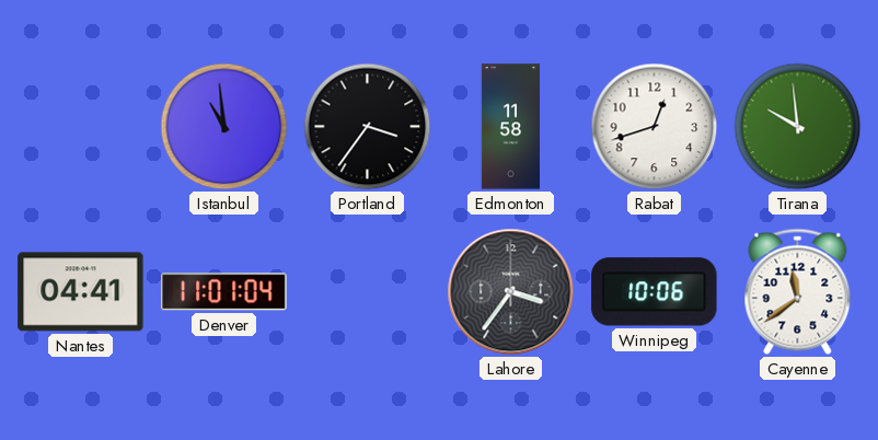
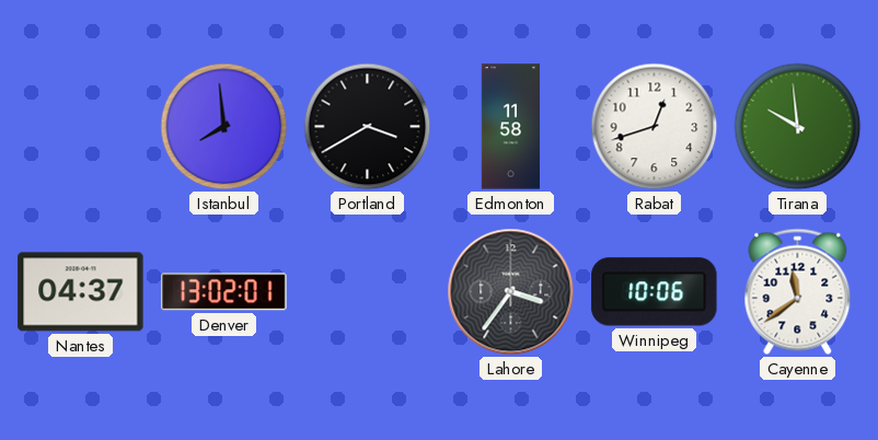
Istanbul: 10:59 -> 7:59 (224, 127)
Portland: 3:36 -> 3:40 (368, 127)
Nantes: 04:41 -> 04:37 (81, 292)
Denver: 11:01 -> 13:02 (224, 292)
